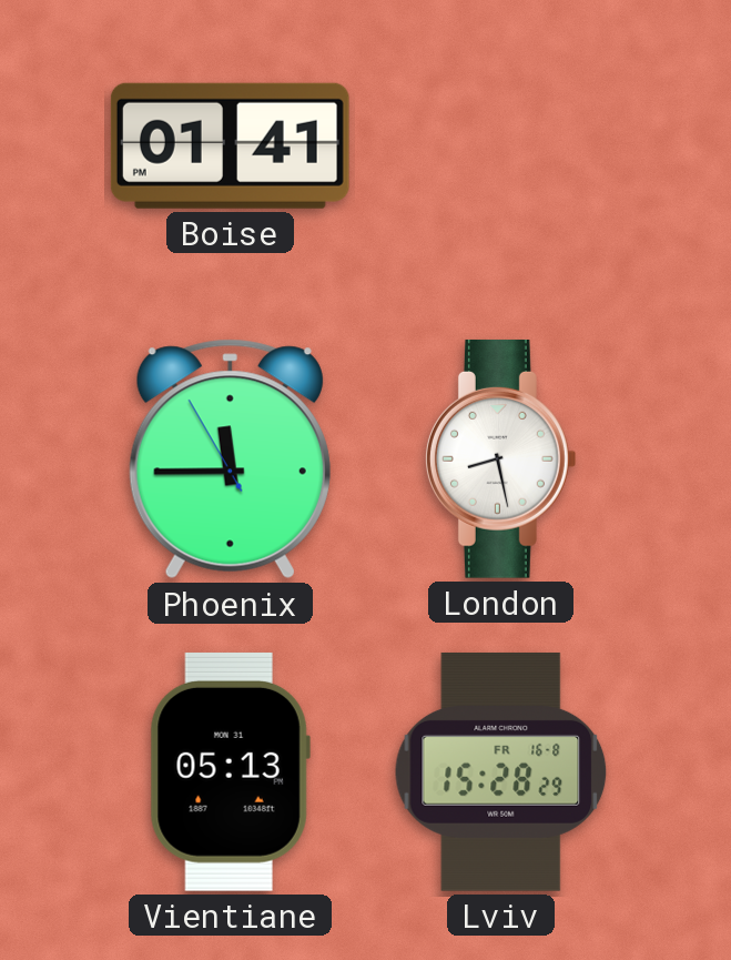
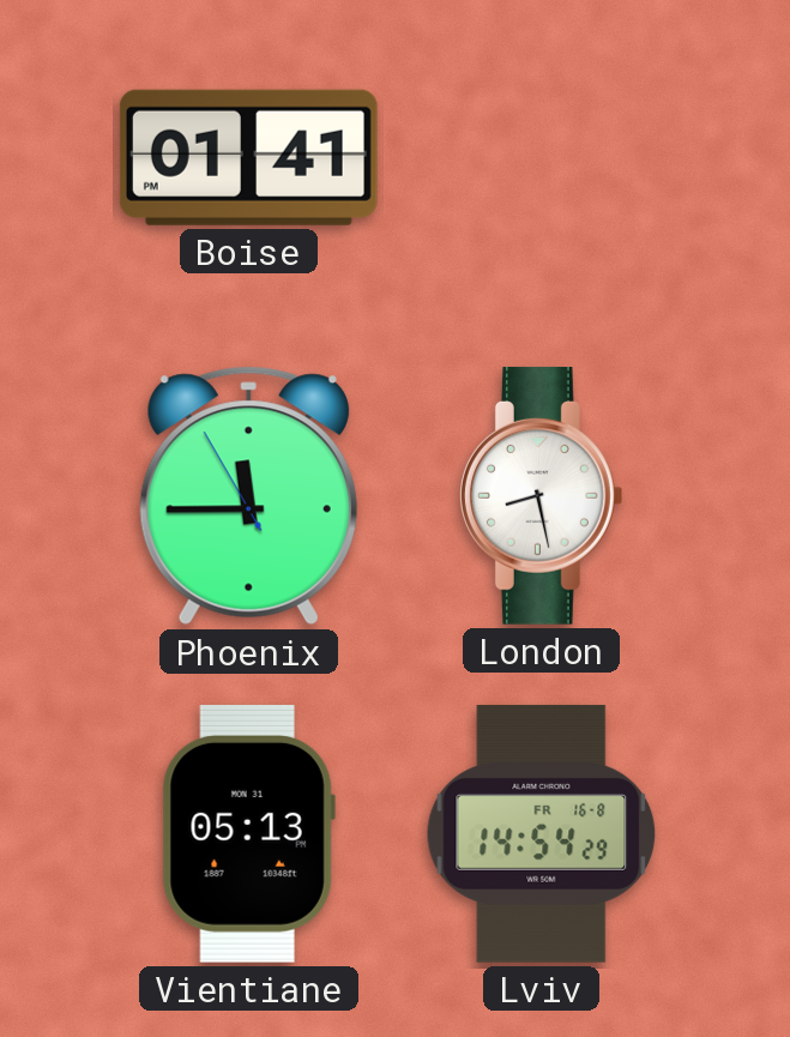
Lviv: 15:28 -> 14:54 (542, 833)
